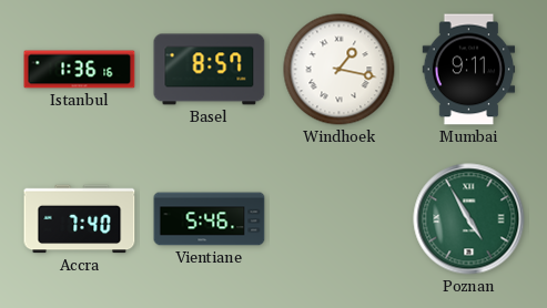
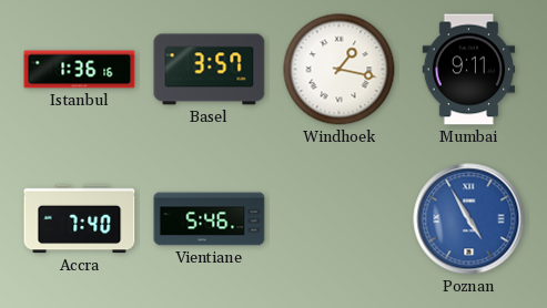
Basel: 8:57 -> 3:57 (210, 70)
Poznan dial: green -> blue (469, 219)
